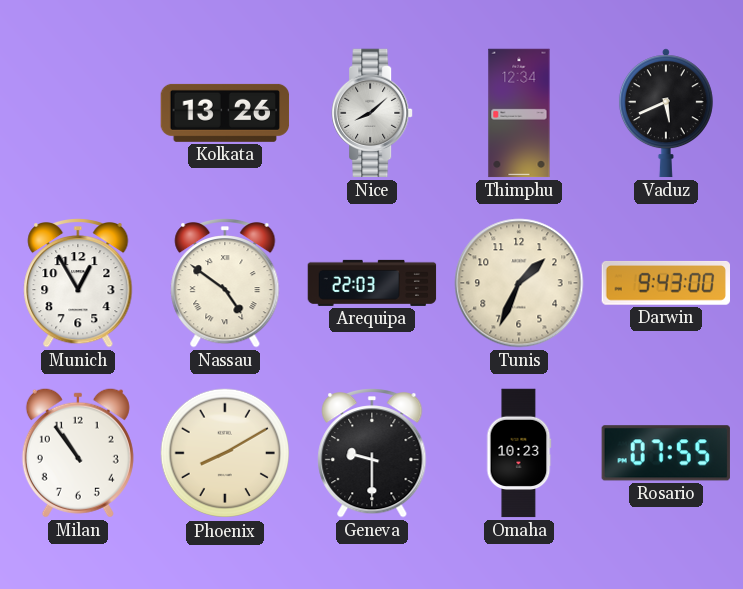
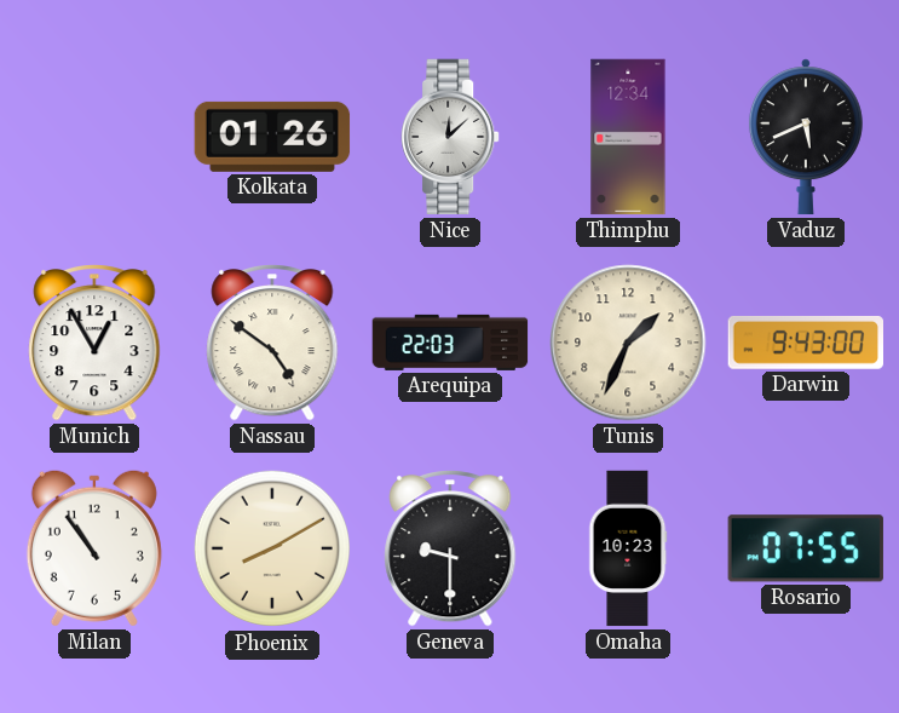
Kolkata: 13:26 -> 01:26 (272, 137)
Nice: 8:08 -> 12:08 (450, 137)
